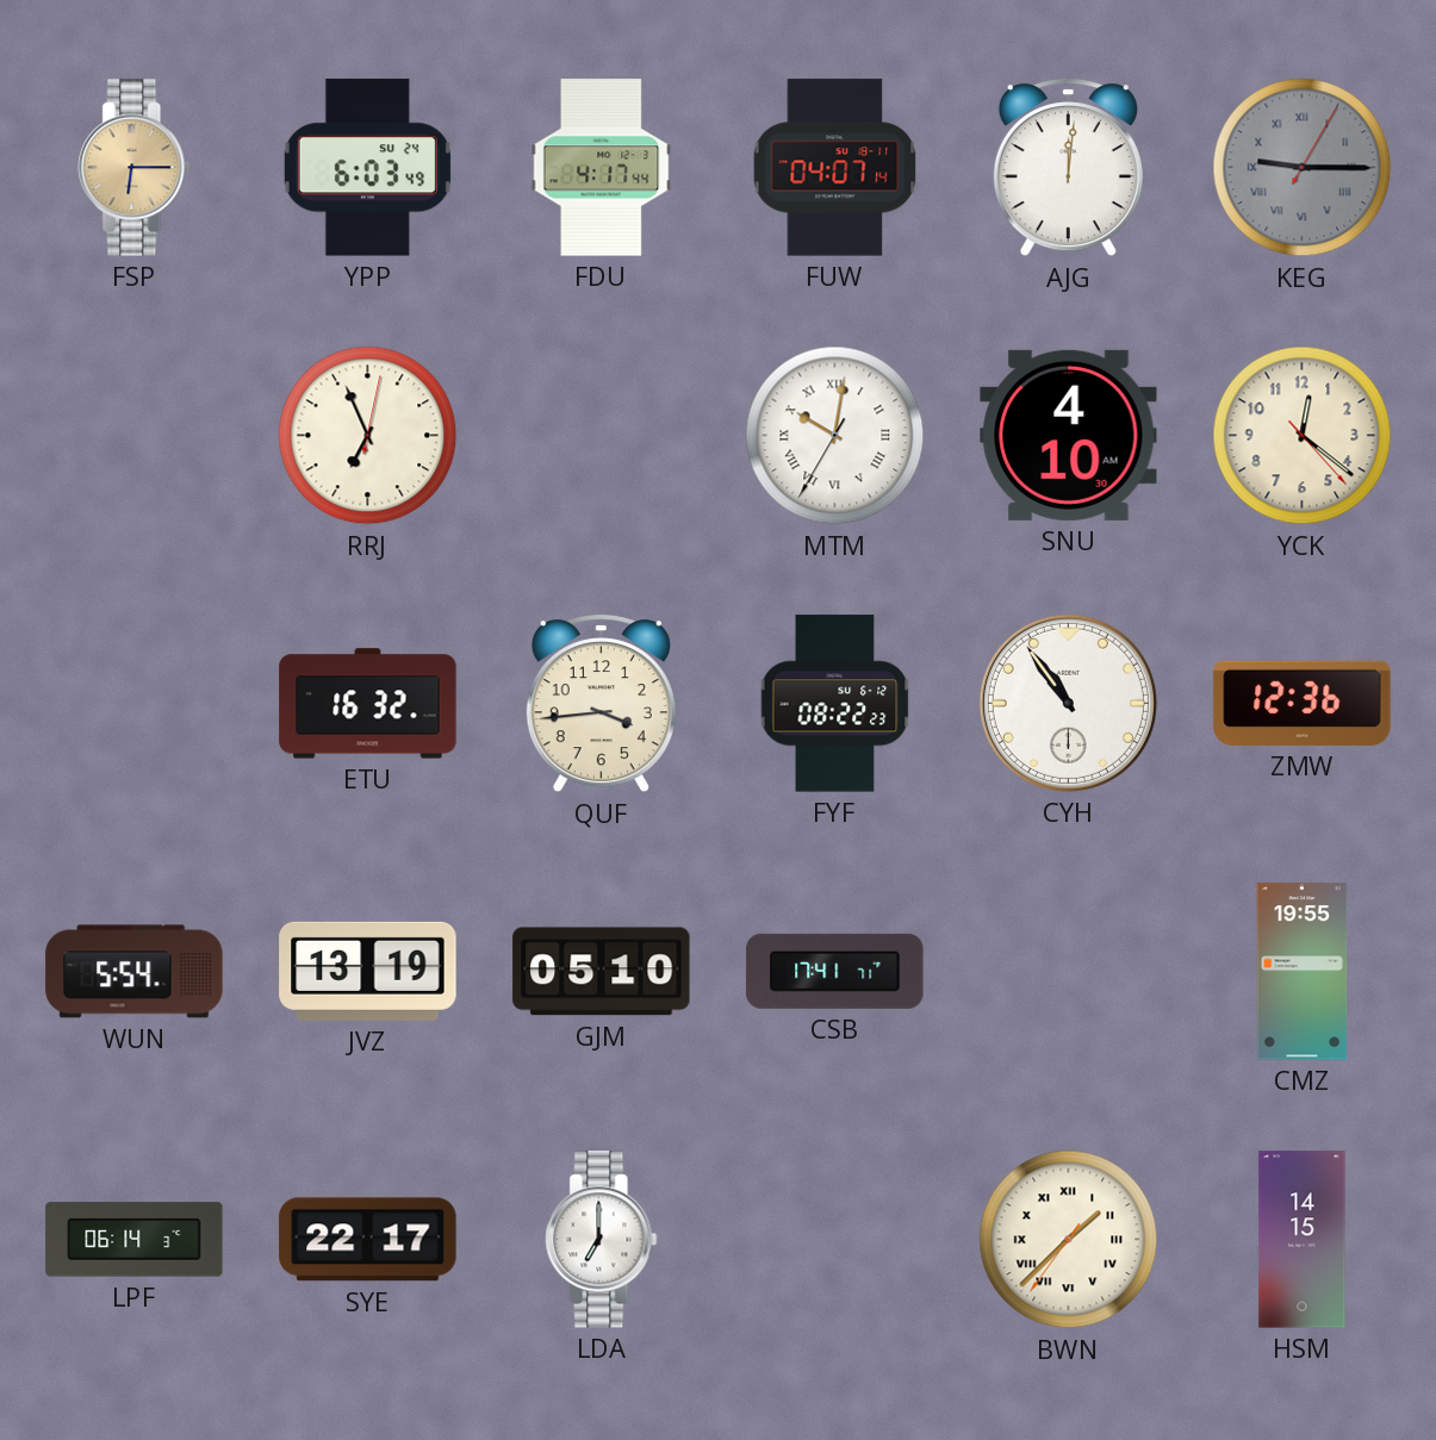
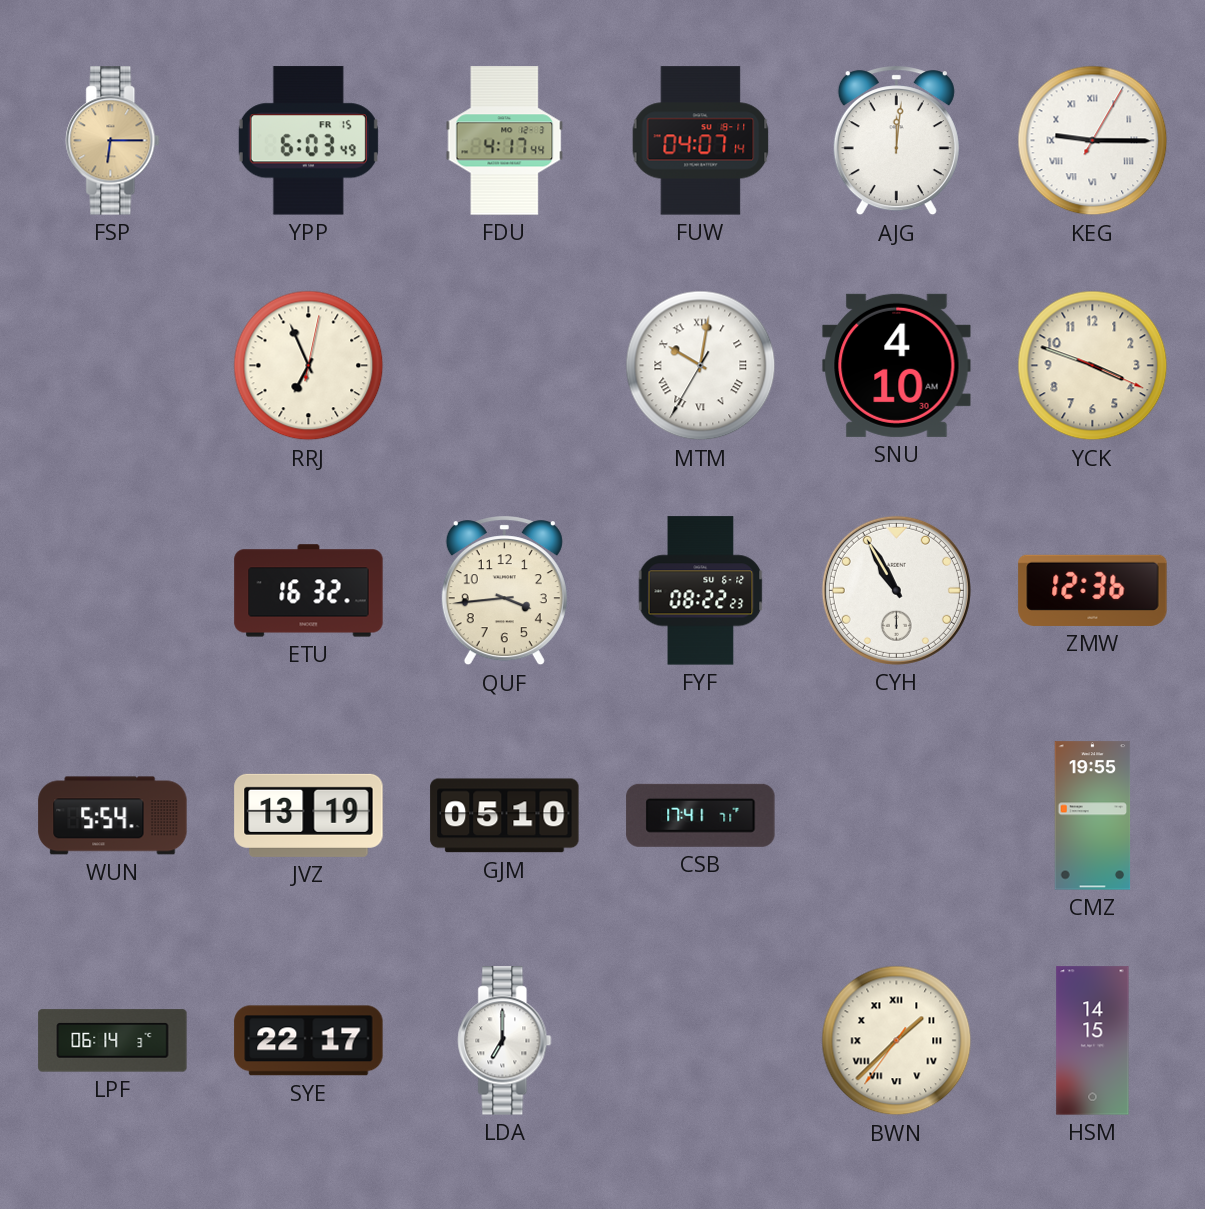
YPP date: SU 24 -> FR 15 (308, 141)
KEG dial: grey -> white (1093, 141)
YCK: 12:21 -> 3:48 (1093, 366)
CYH: 10:54 -> 10:55 (896, 590)
